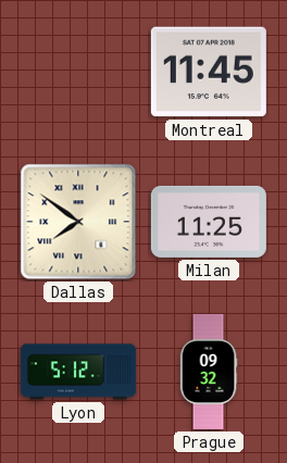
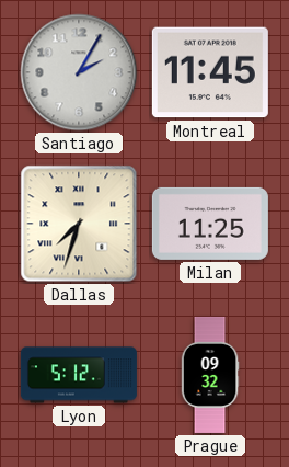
Santiago: none -> 2:05 (79, 72)
Dallas: 7:51 -> 7:33 (79, 224)
